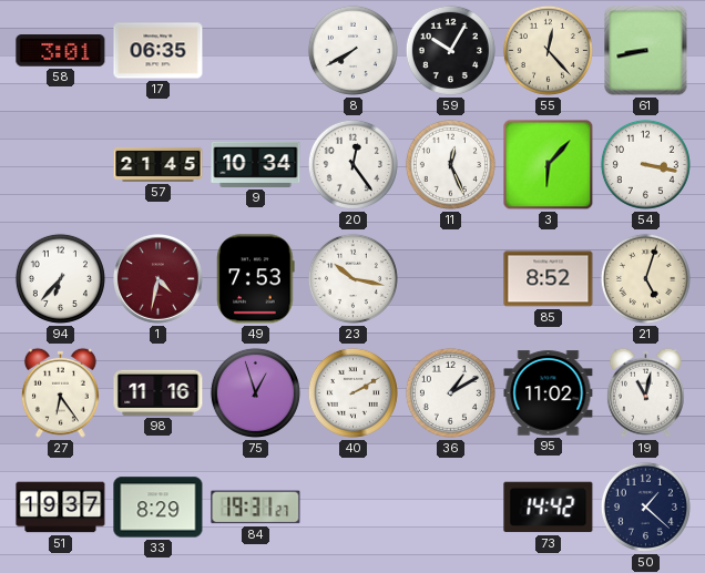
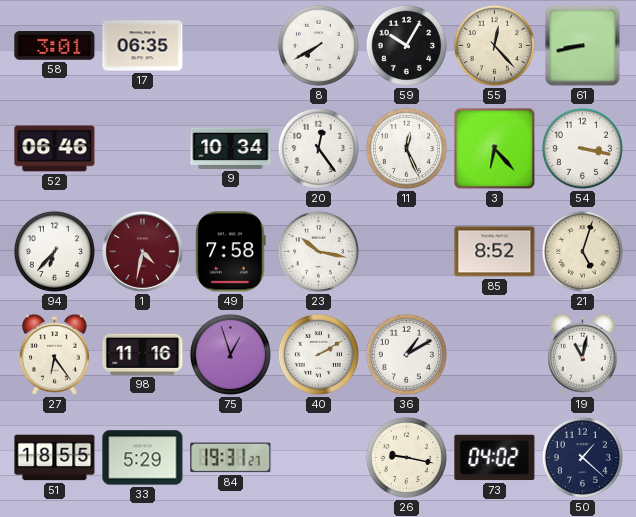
52: none -> 06:46 (55, 149)
57: 21:45 -> none (159, 164)
3: 6:07 -> 6:23 (495, 149)
49: 7:53 -> 7:58 (231, 252)
95: 11:02 -> none (549, 393)
51: 19:37 -> 18:55 (55, 458)
33: 8:29 -> 5:29 (143, 458)
26: none -> 9:17 (406, 457)
73: 14:42 -> 04:02 (495, 458)
